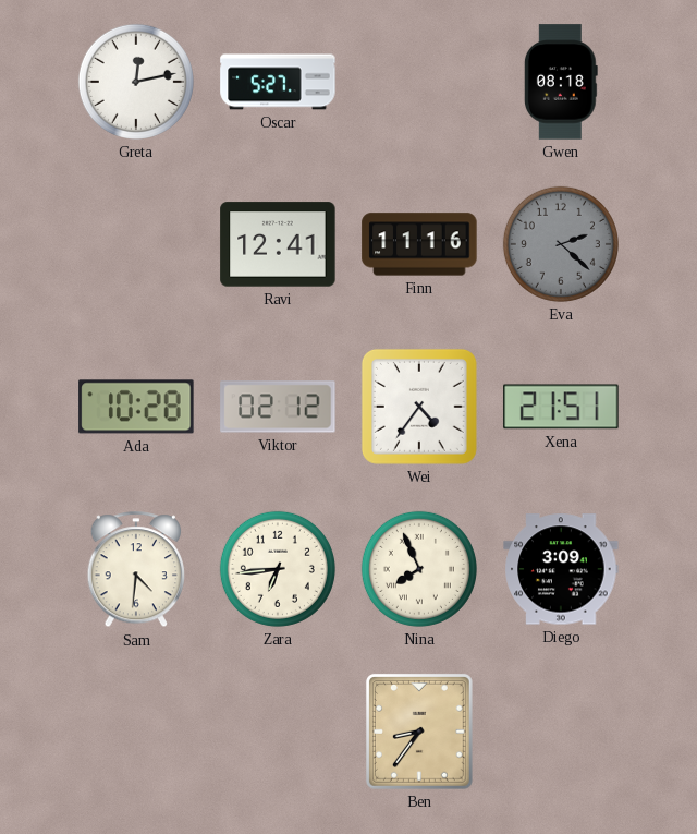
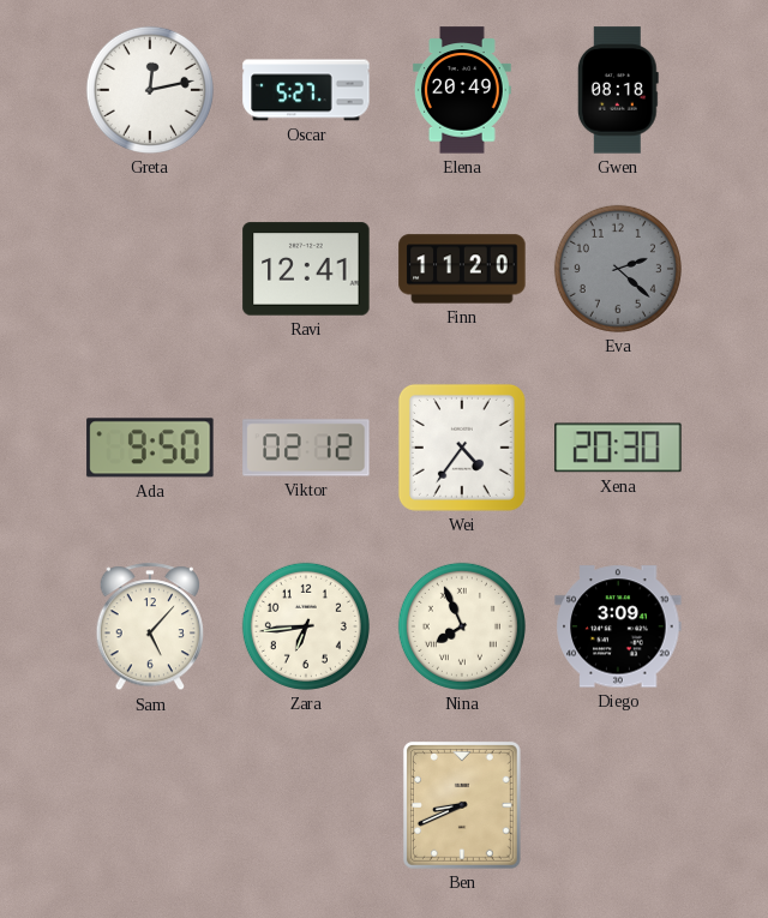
Elena: none -> 20:49 (462, 90)
Finn: 11:16 -> 11:20 (462, 269)
Ada: 10:28 -> 9:50 (150, 448)
Xena: 21:51 -> 20:30 (618, 448)
Sam: 4:31 -> 5:07 (149, 628)
Ben: 8:36 -> 8:41 (462, 805)
